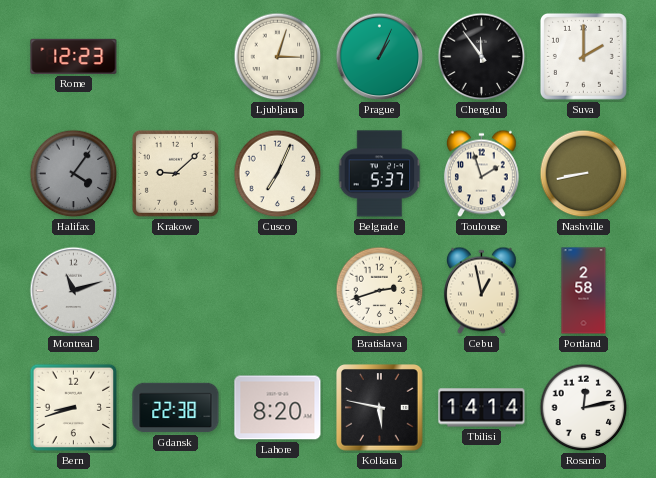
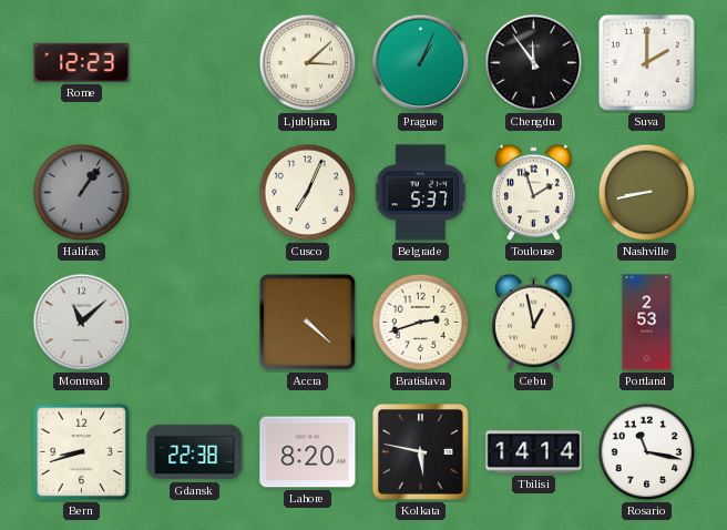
Ljubljana: 3:03 -> 3:08 (308, 63)
Halifax: 4:06 -> 1:06 (82, 193)
Krakow: 9:08 -> none (175, 173)
Montreal: 11:12 -> 11:08 (82, 323)
Accra: none -> 4:22 (307, 322)
Portland: 2:58 -> 2:53 (647, 323)
Rosario: 12:13 -> 11:17 (647, 452)
